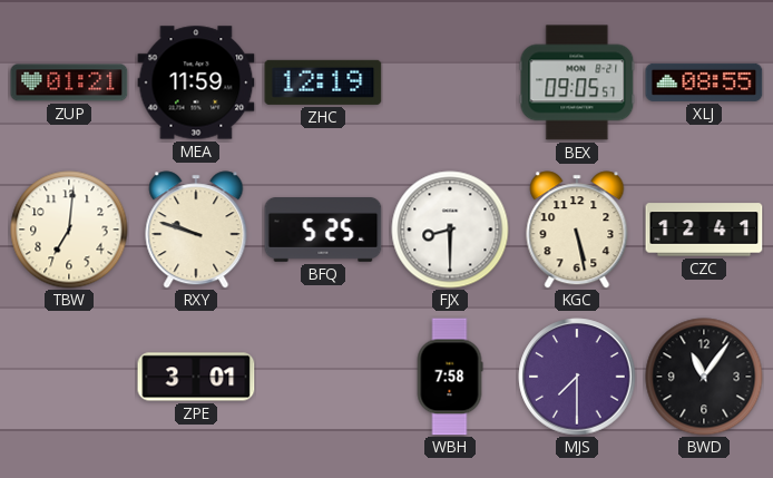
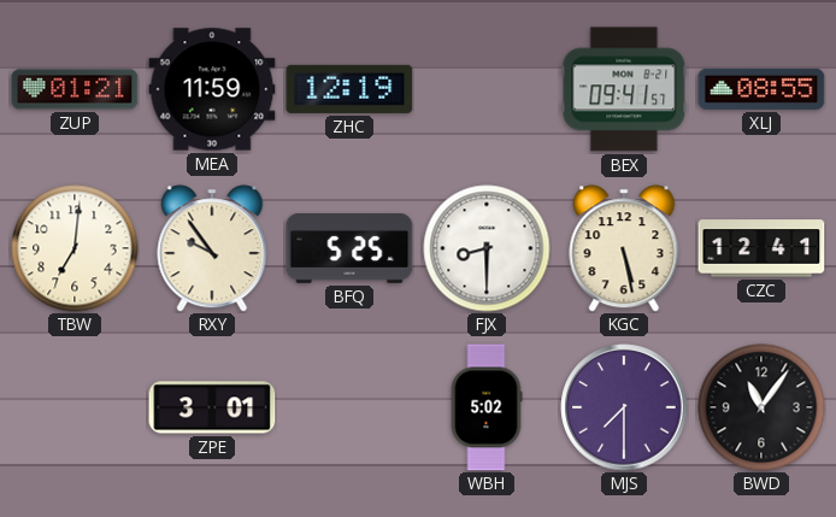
BEX: 09:05 -> 09:41 (624, 89)
RXY: 9:48 -> 9:54 (212, 248)
WBH: 7:58 -> 5:02 (487, 407)
